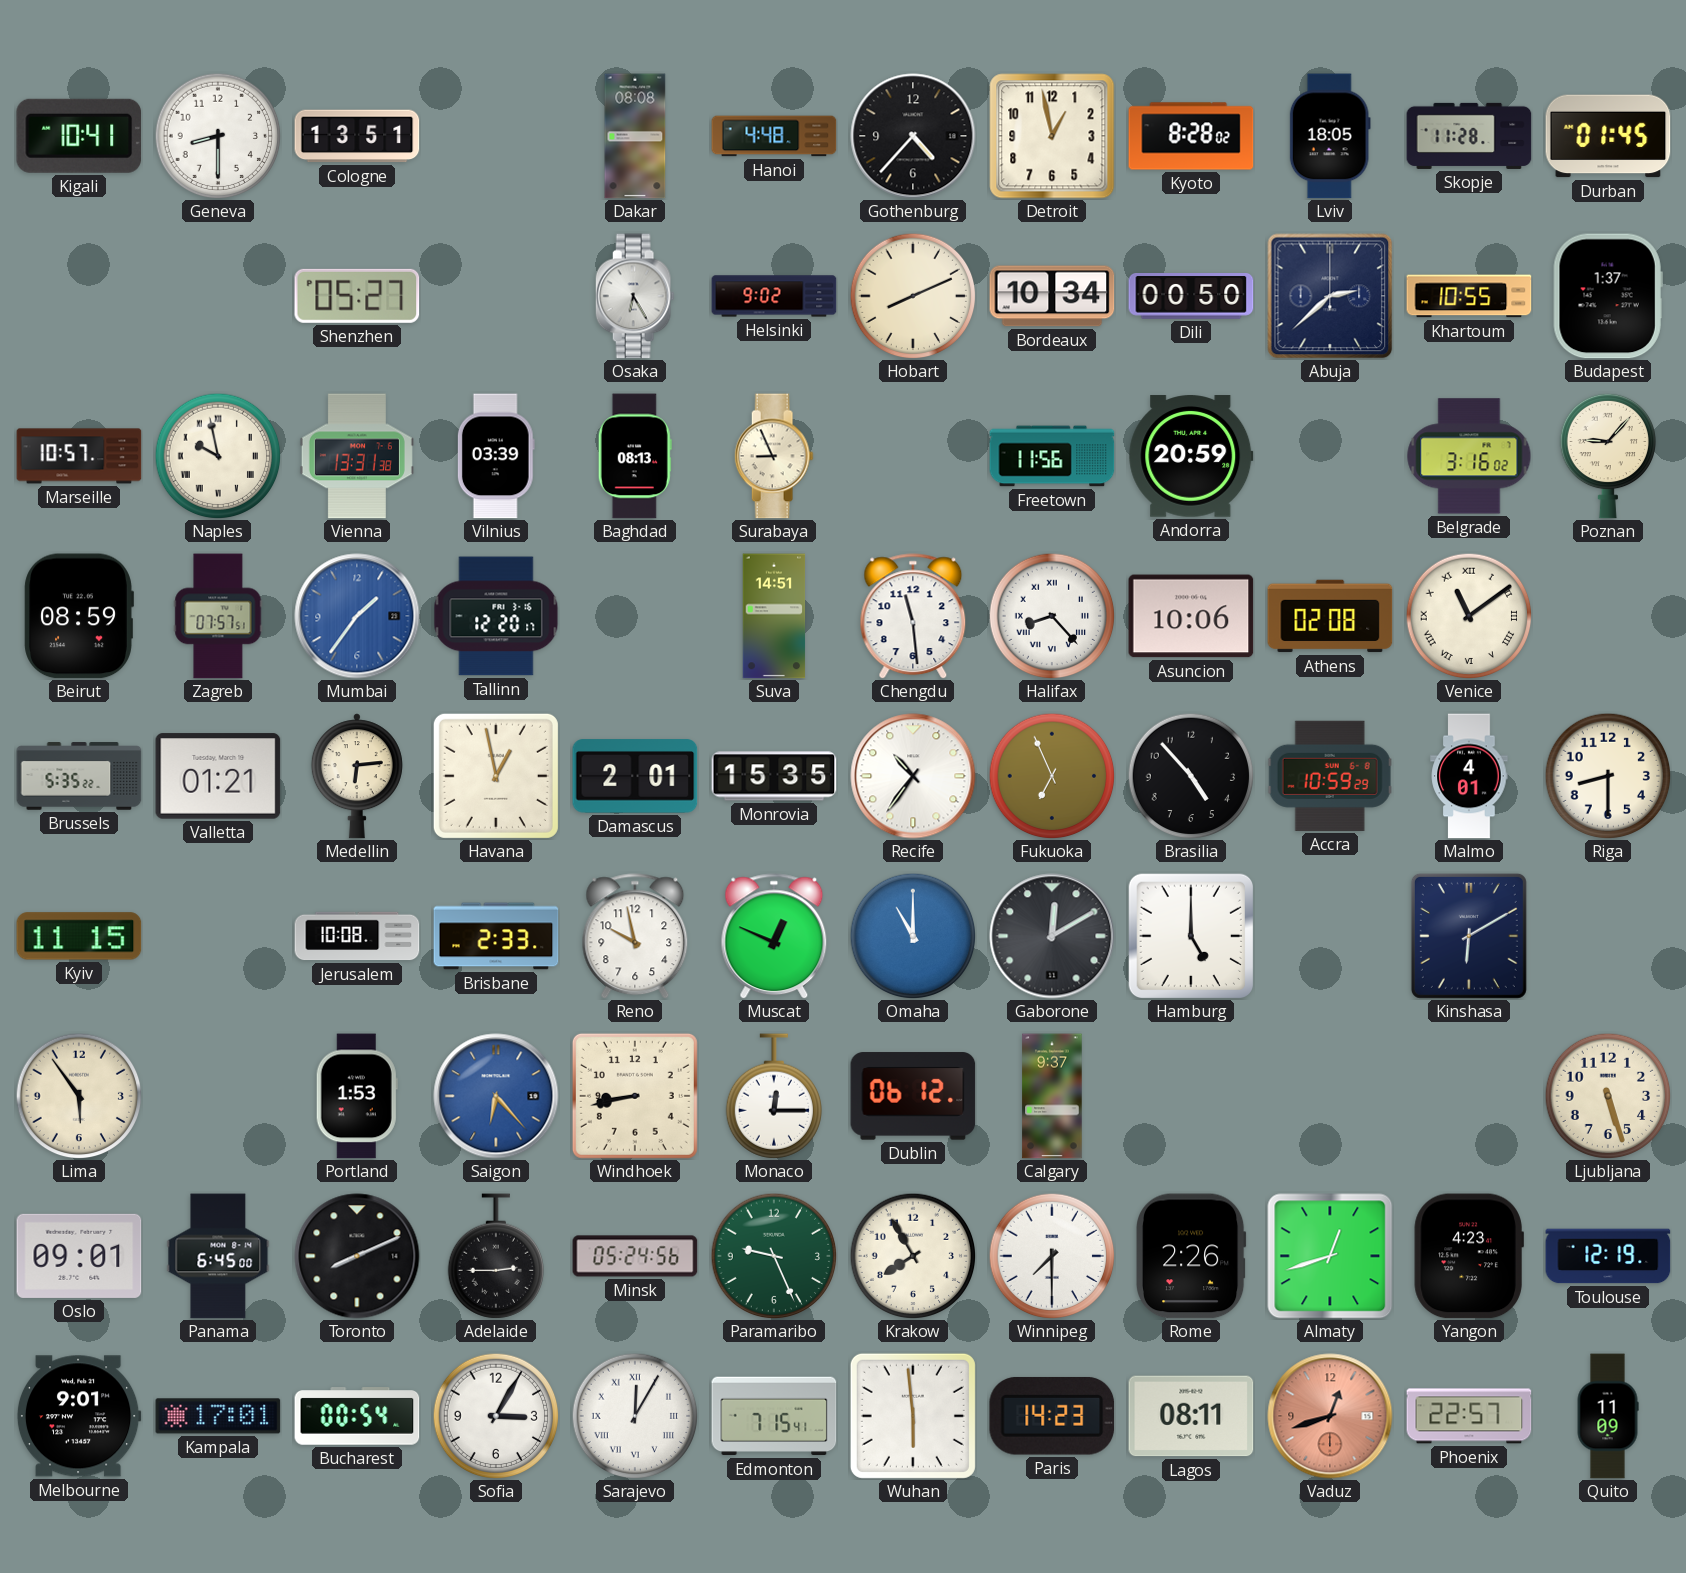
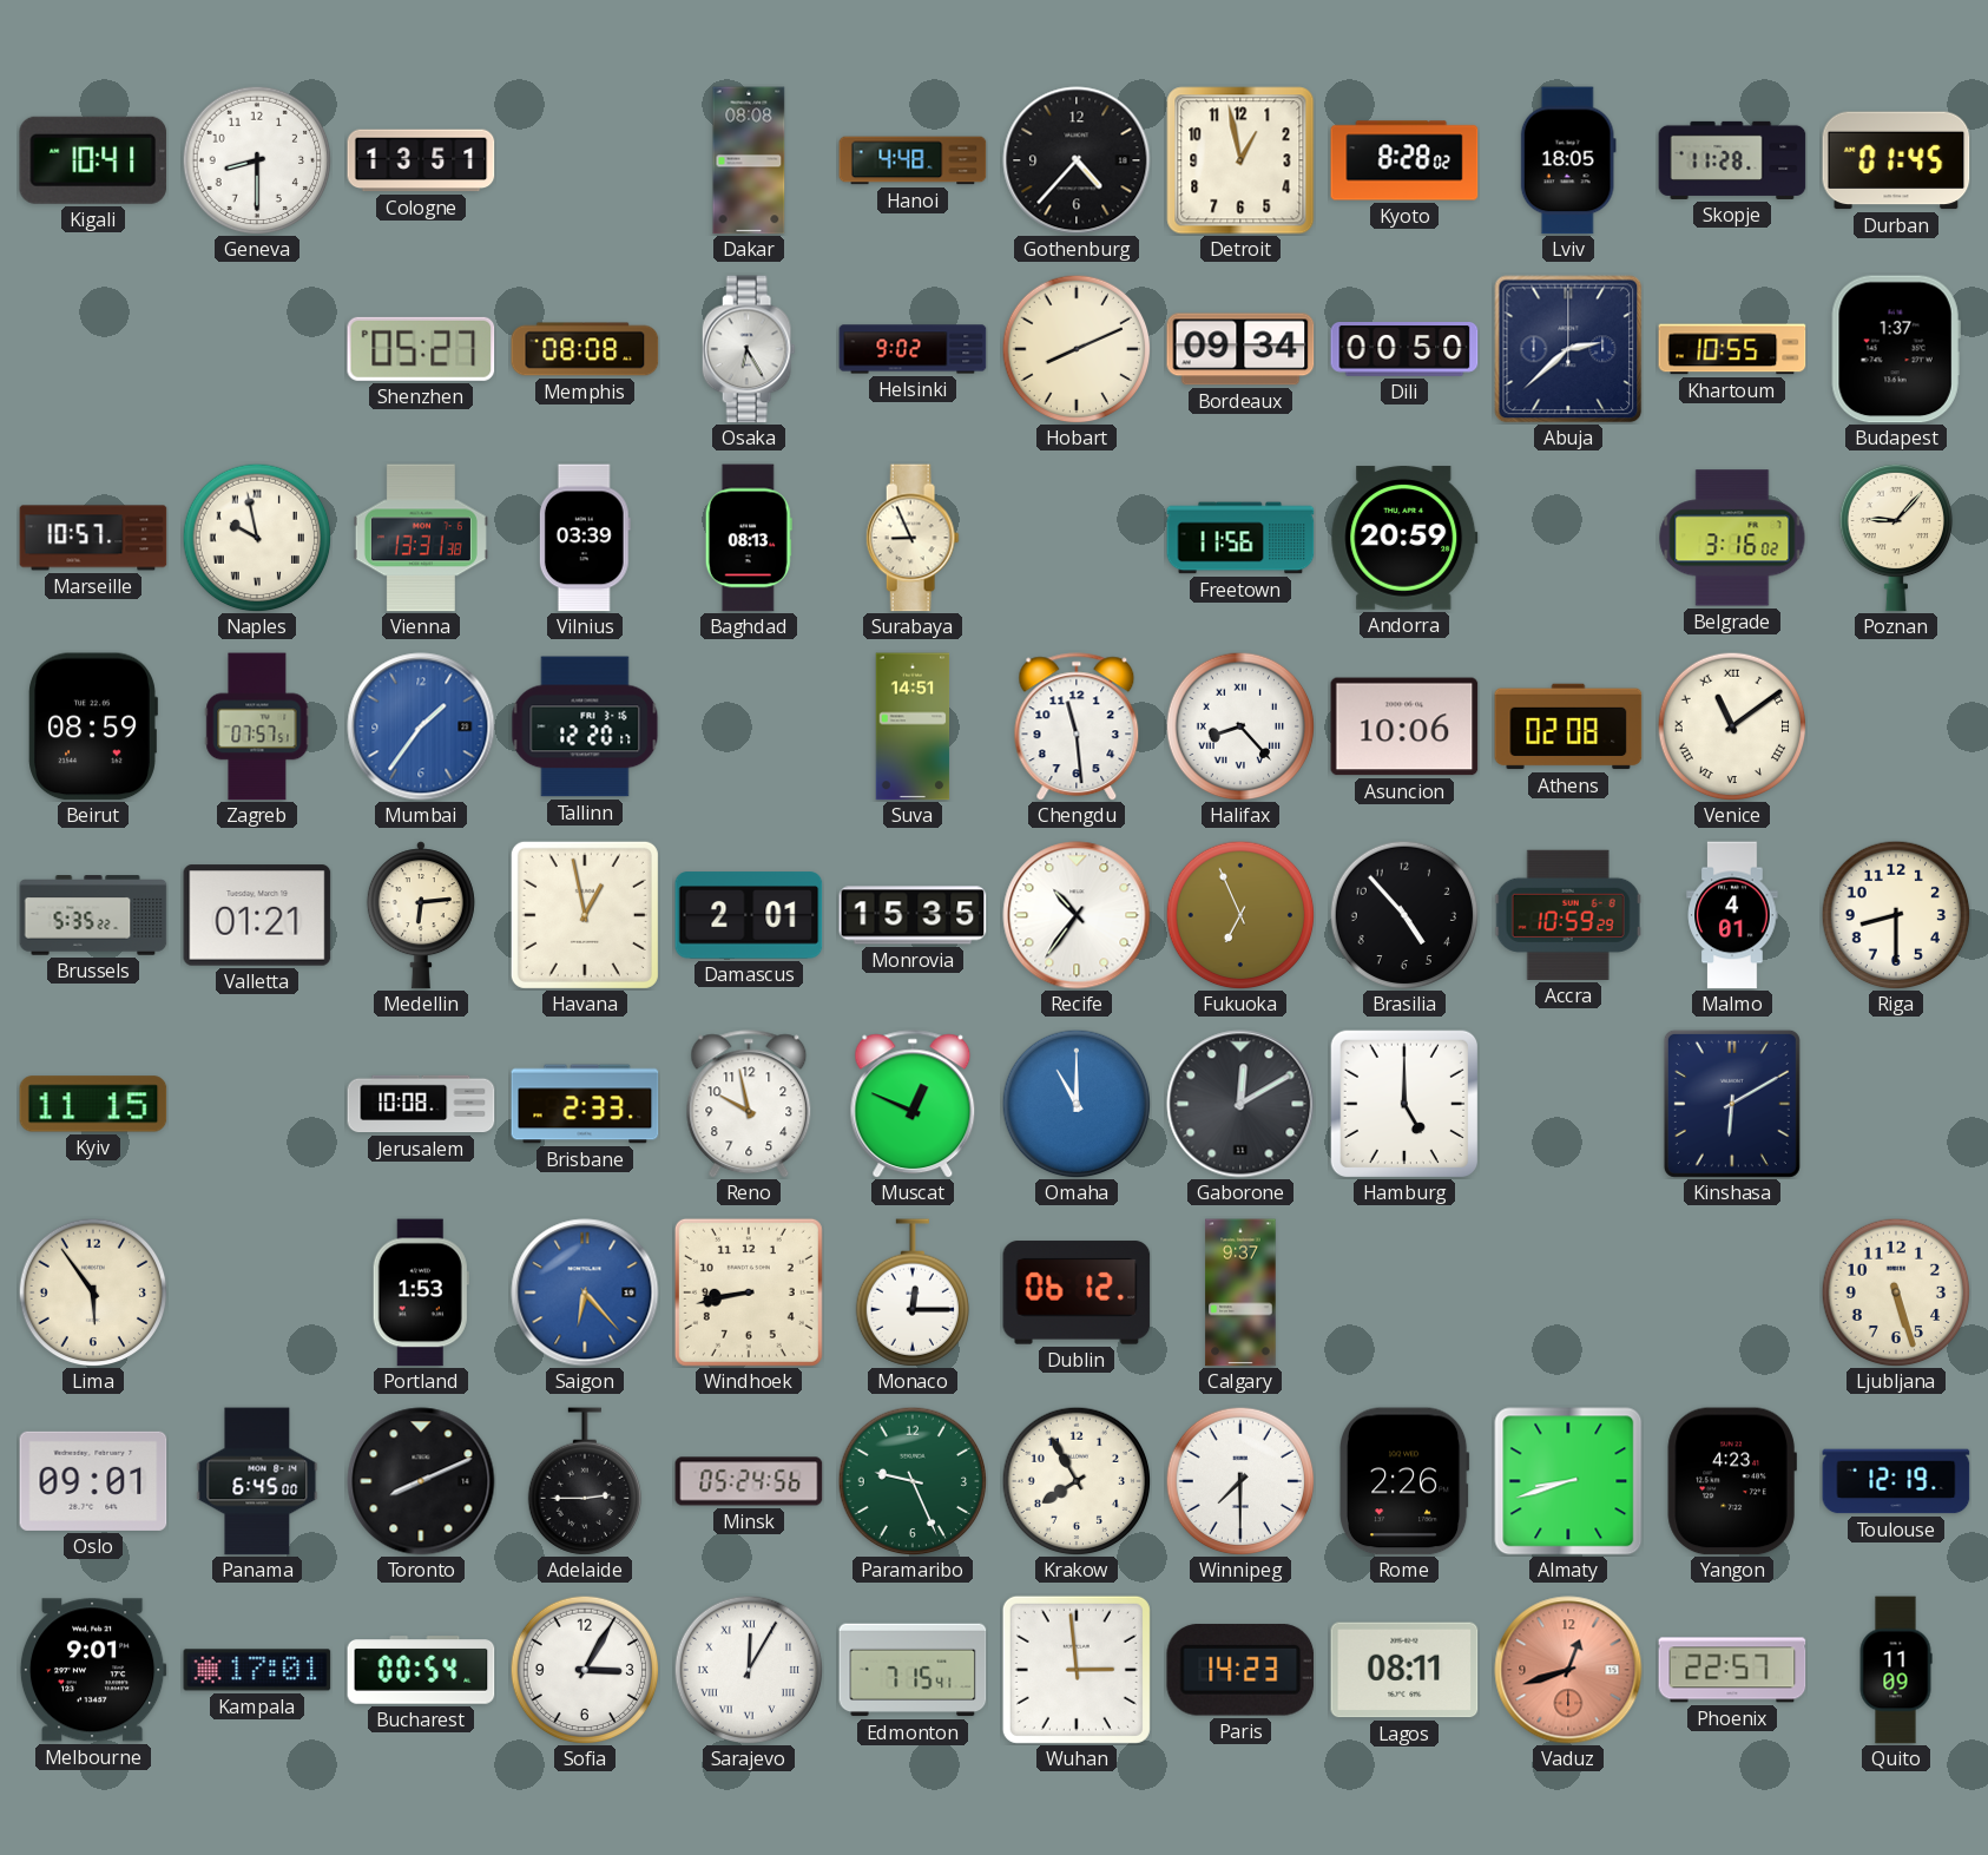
Memphis: none -> 08:08 (585, 349)
Bordeaux: 10:34 -> 09:34 (1240, 349)
Almaty: 12:42 -> 8:42 (1568, 1481)
Wuhan: 5:59 -> 2:59 (1077, 1670)
